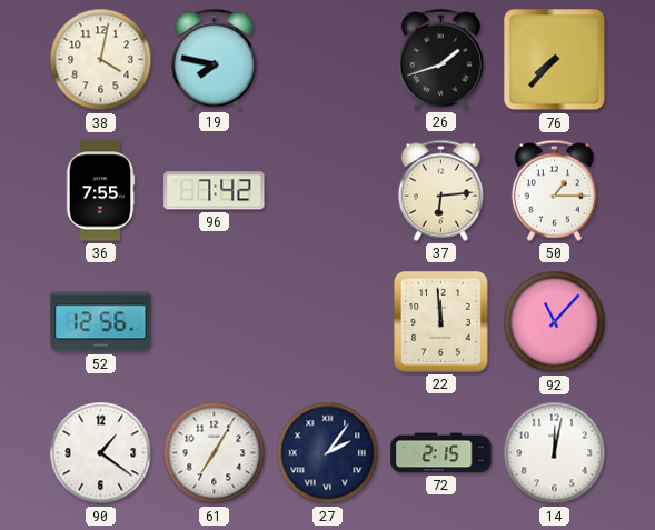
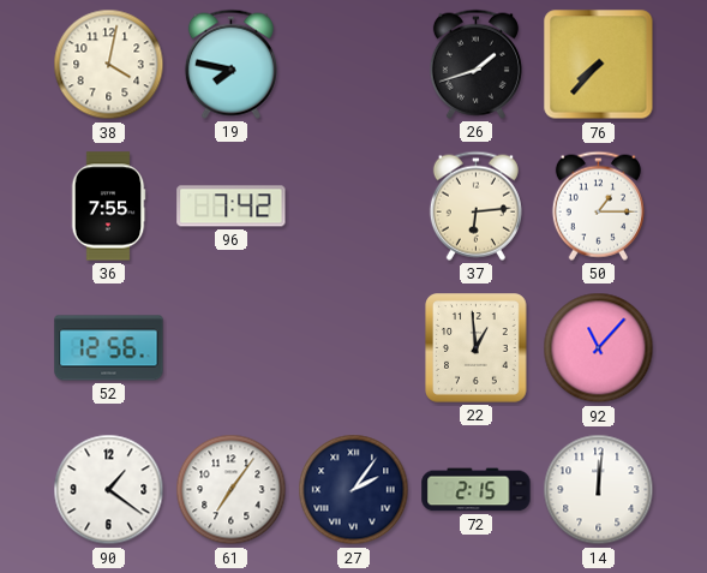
22: 11:59 -> 12:59 (477, 348)
61: 7:05 -> 7:06 (232, 490)
14: 12:02 -> 12:01 (599, 490)
